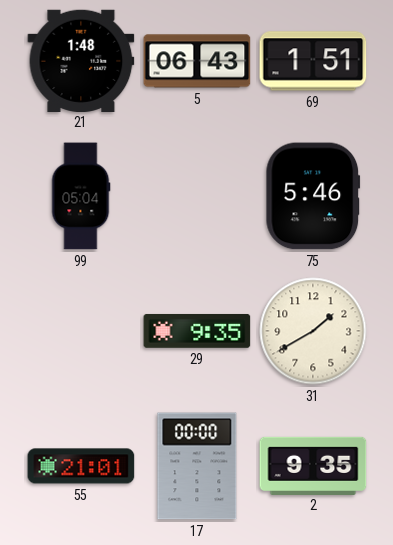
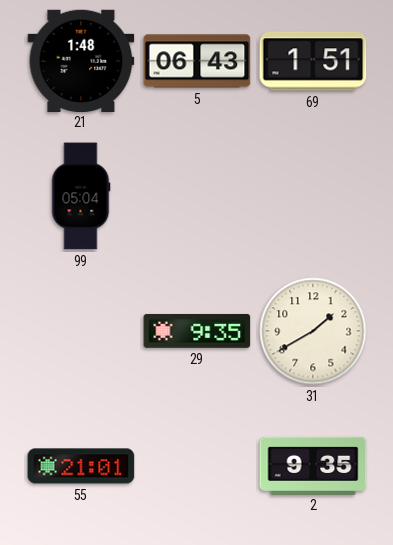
75: 5:46 -> none (313, 196)
17: 00:00 -> none (197, 466)
